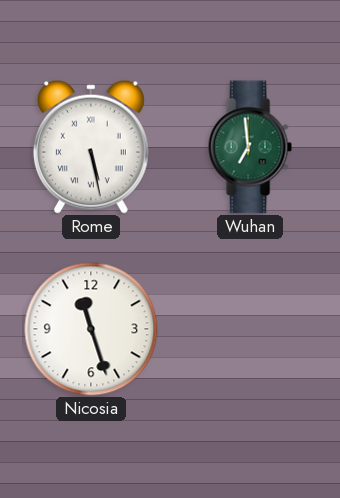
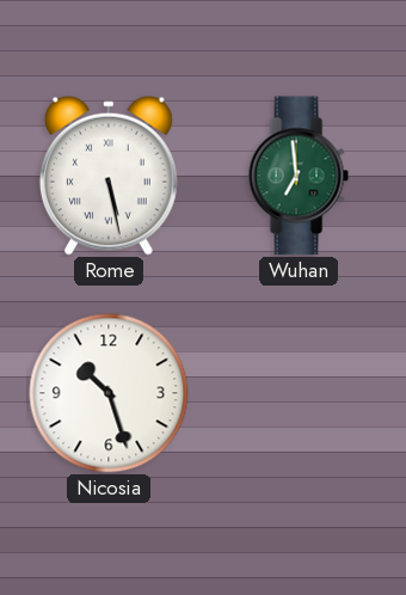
Nicosia: 11:27 -> 10:27 (109, 393)
